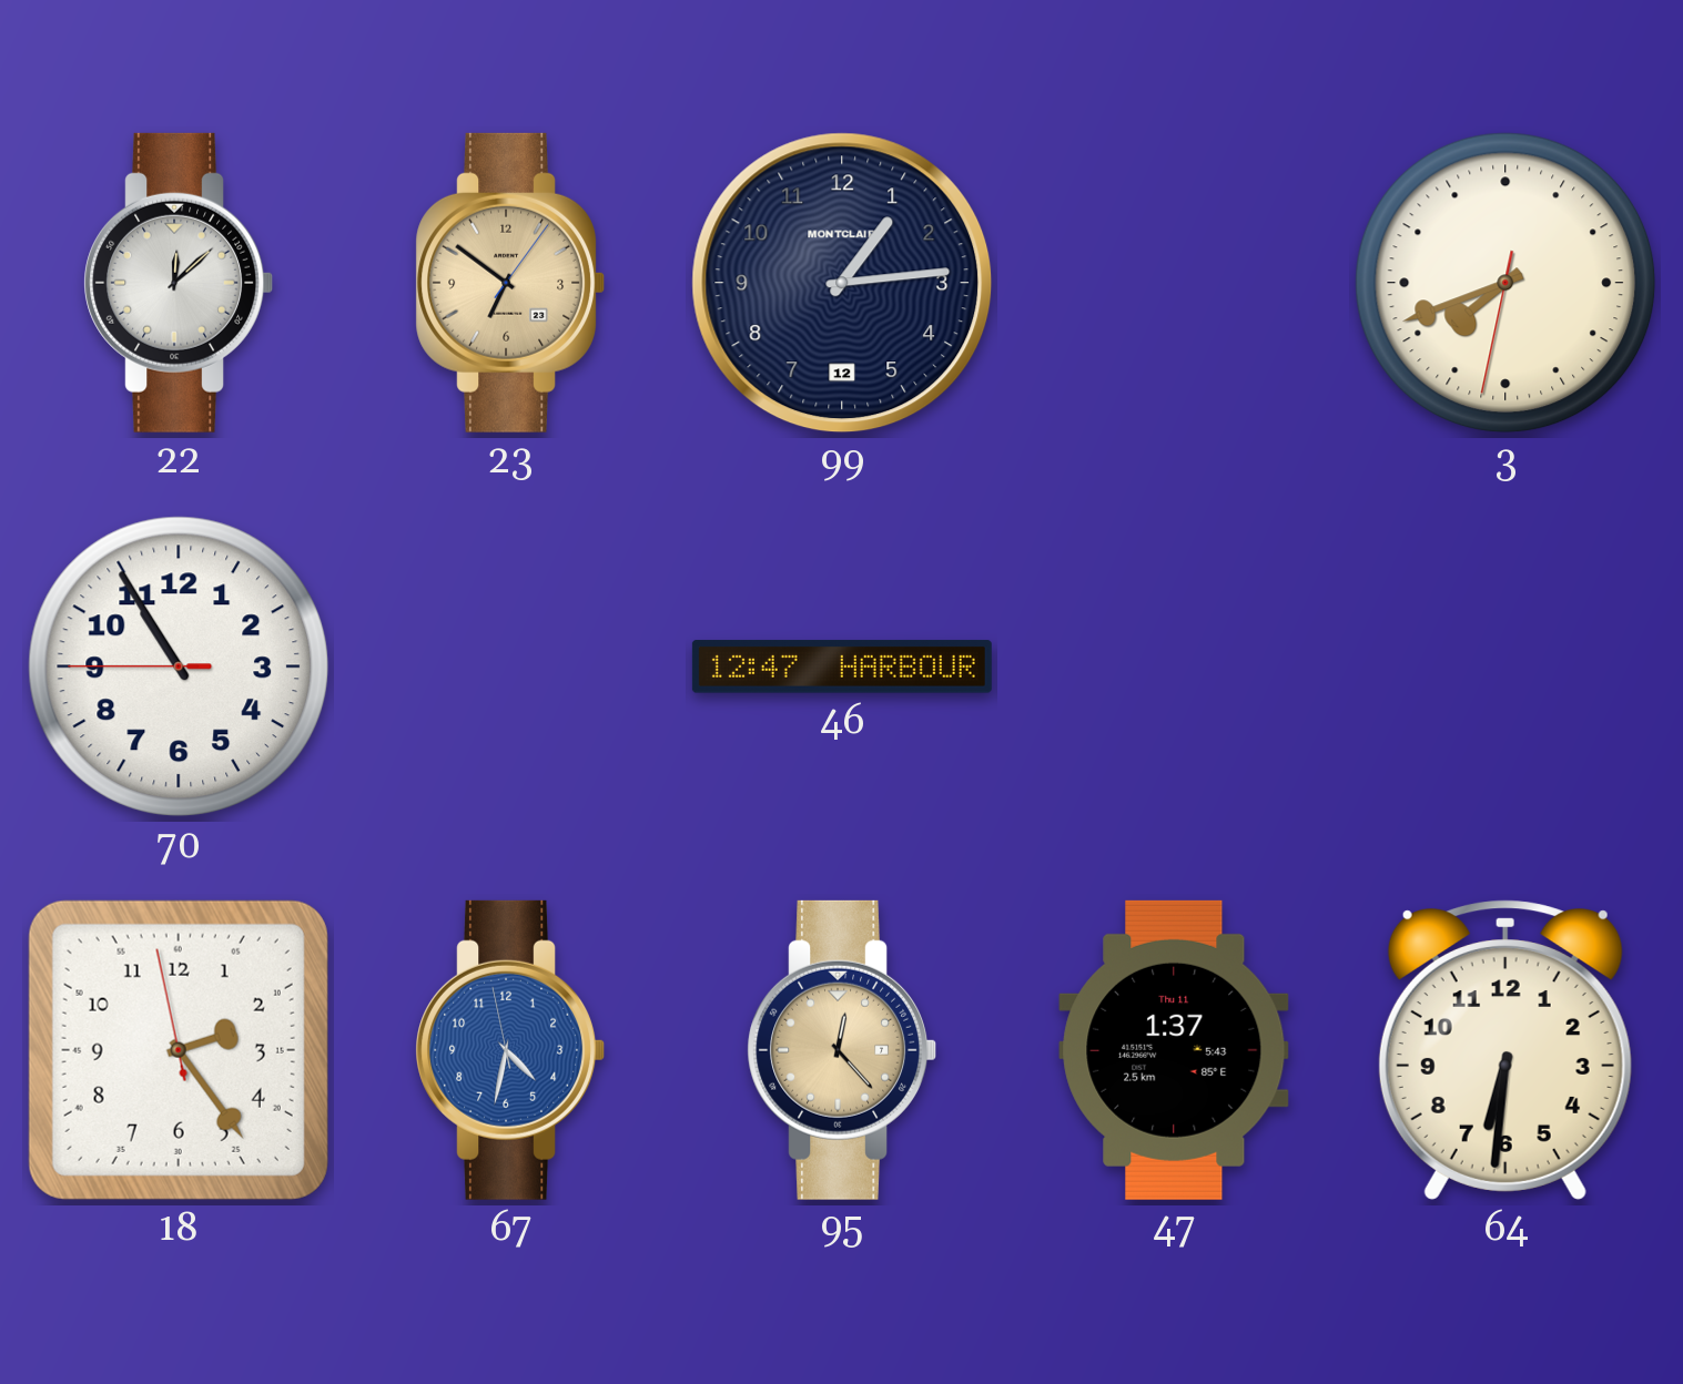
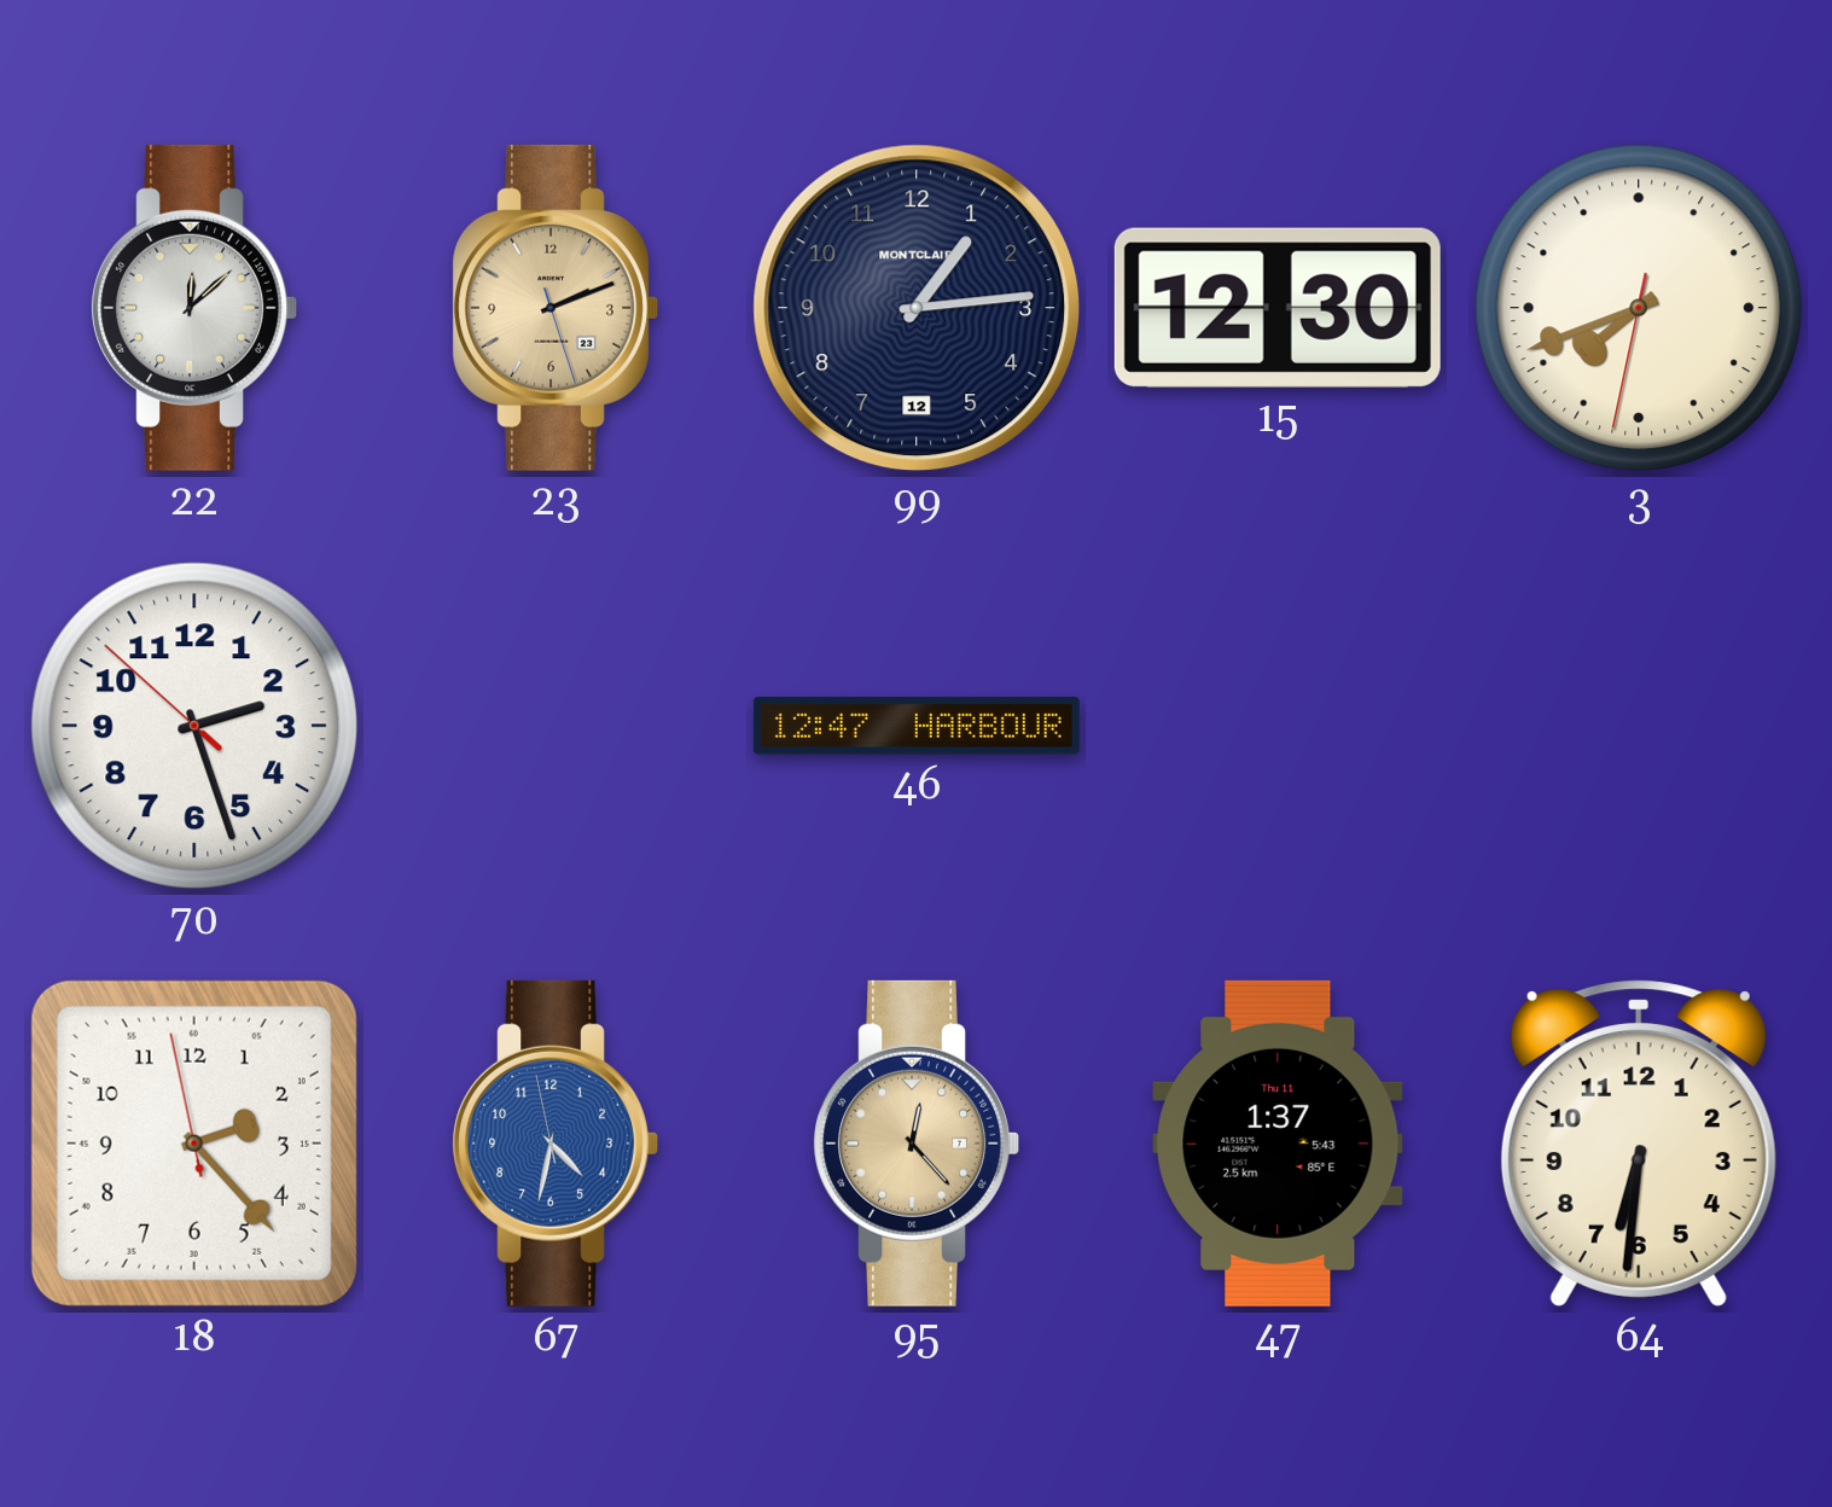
23: 6:51 -> 2:11 (554, 308)
15: none -> 12:30 (1278, 308)
70: 10:54 -> 2:26 (194, 726)
18: 2:23 -> 2:22 (194, 1144)
